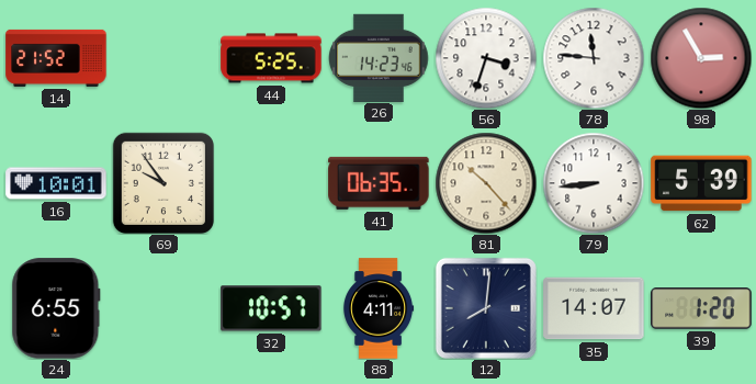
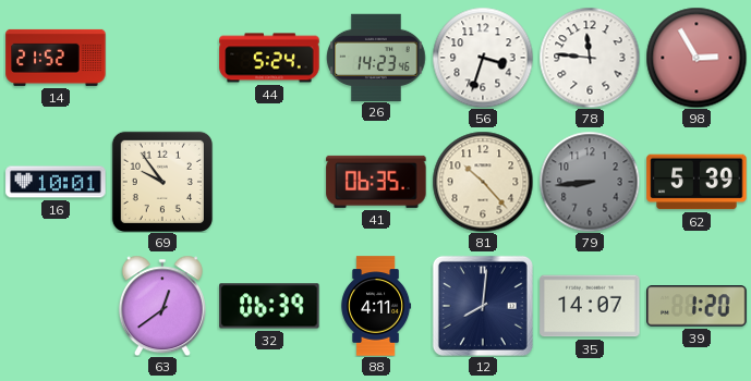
44: 5:25 -> 5:24 (269, 58)
79 dial: white -> grey (590, 182)
24: 6:55 -> none (56, 308)
63: none -> 12:39 (162, 306)
32: 10:57 -> 06:39 (269, 306)
